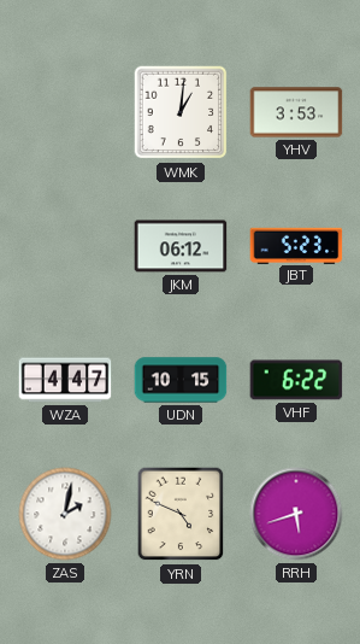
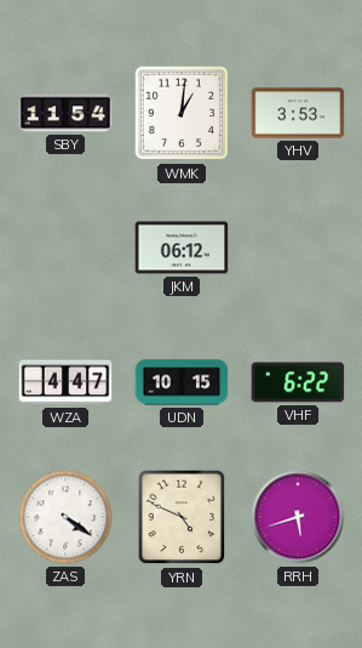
SBY: none -> 11:54 (65, 113)
JBT: 5:23 -> none (296, 245)
ZAS: 2:02 -> 4:21 (65, 517)
